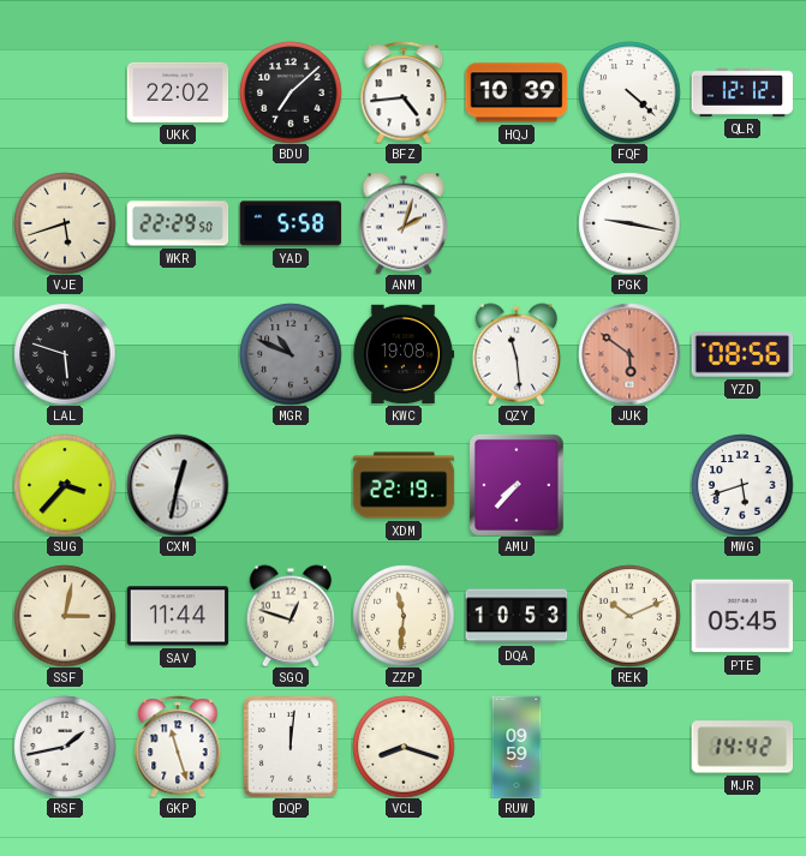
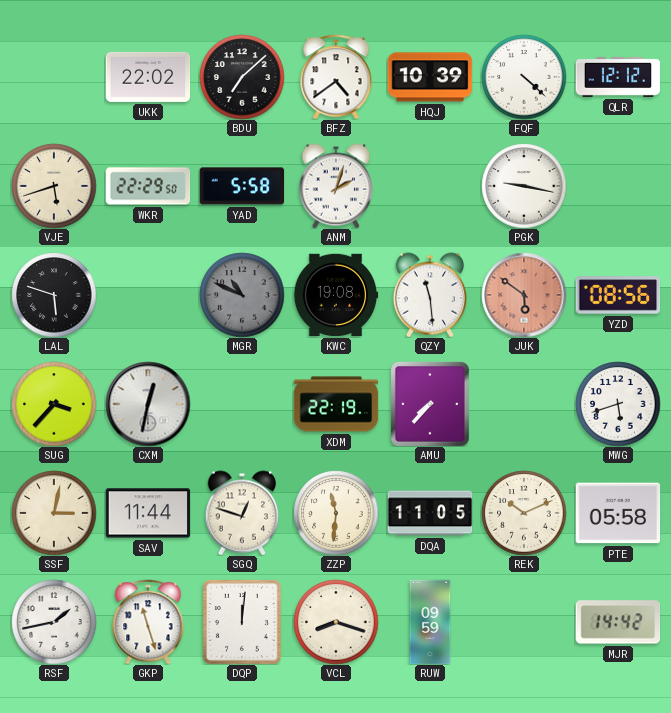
BFZ: 4:44 -> 4:39 (336, 77)
DQA: 10:53 -> 11:05 (430, 513)
PTE: 05:45 -> 05:58 (618, 513)
